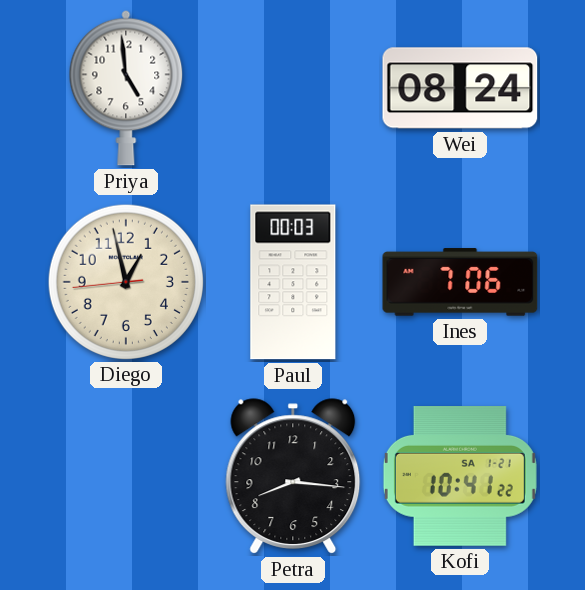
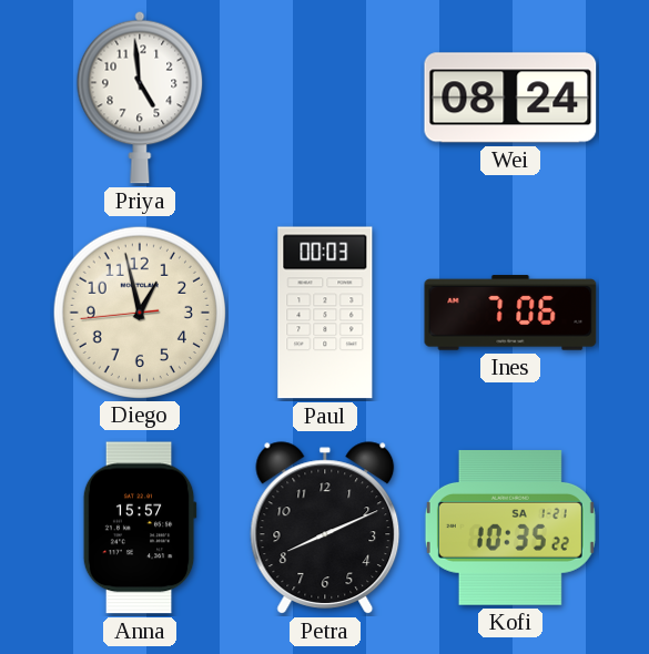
Anna: none -> 15:57 (140, 528)
Petra: 8:16 -> 8:11 (325, 528)
Kofi: 10:41 -> 10:35 (510, 529)
